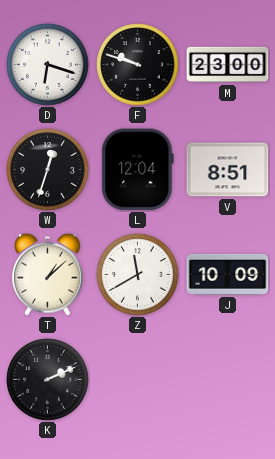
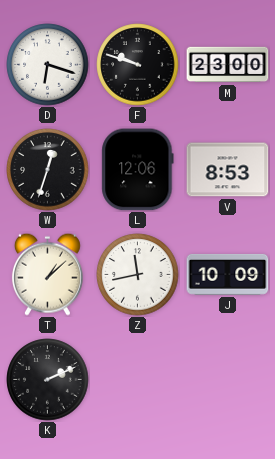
L: 12:04 -> 12:06 (138, 170)
V: 8:51 -> 8:53 (228, 170)
Z: 11:40 -> 11:43 (138, 275)
